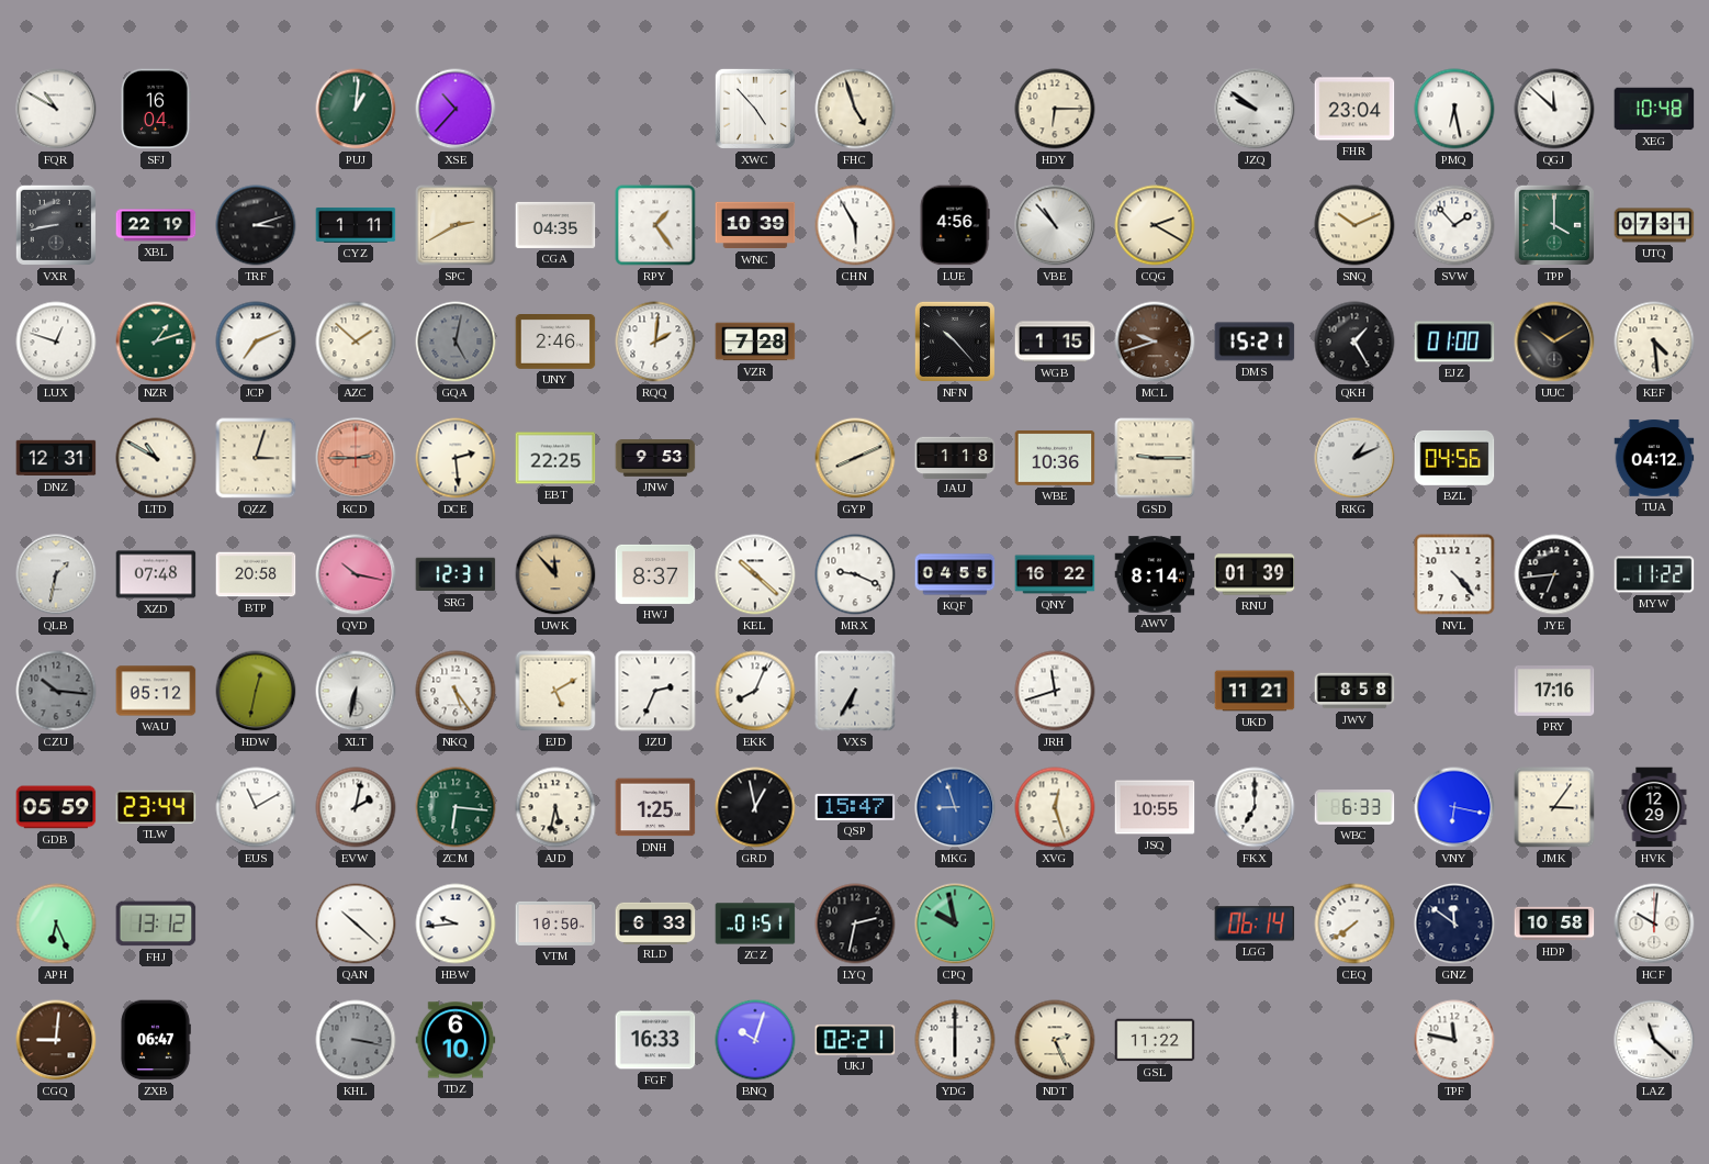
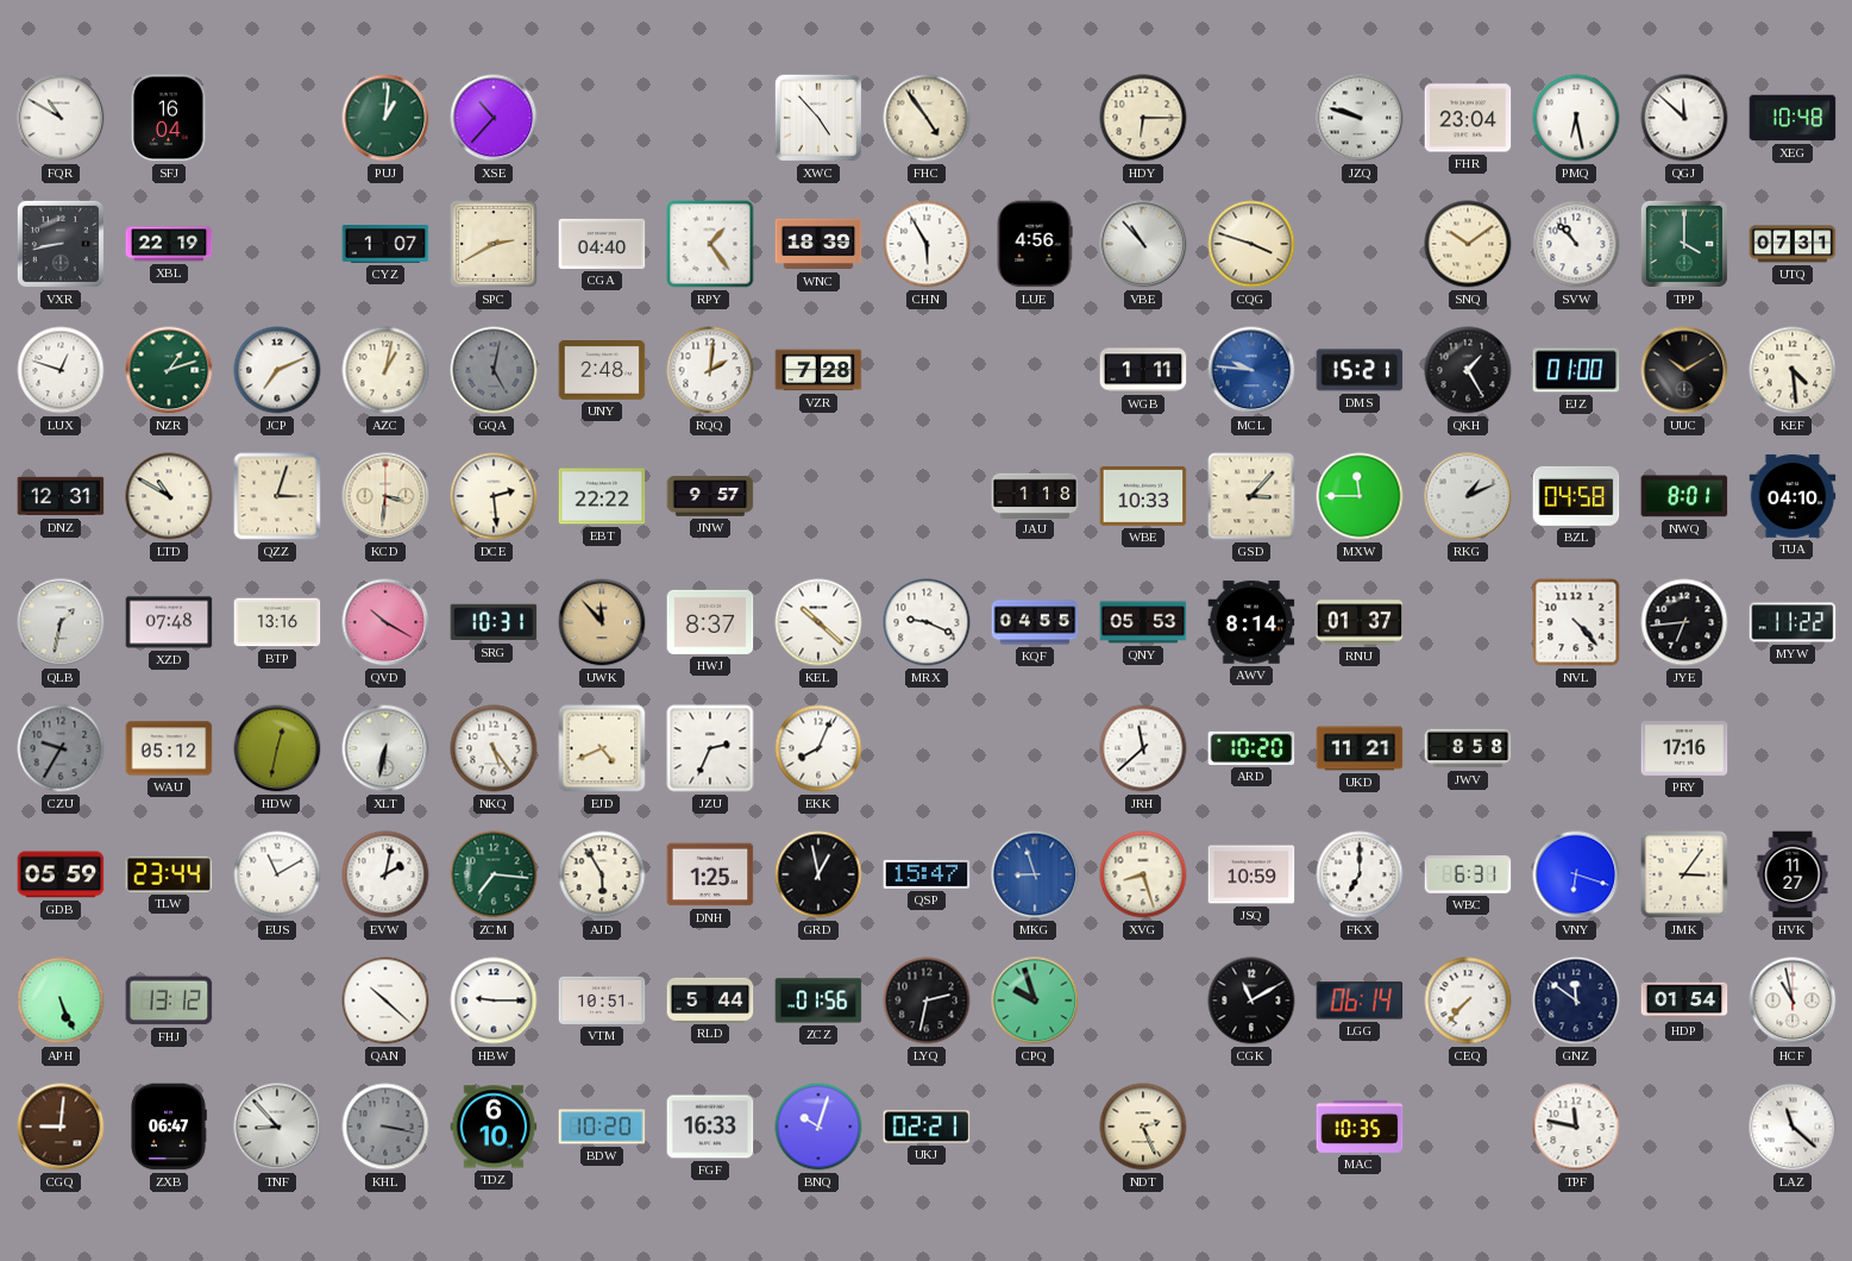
FHC: 4:57 -> 4:54 (927, 118)
JZQ: 9:51 -> 9:48 (1360, 118)
TRF: 3:12 -> none (256, 225)
CYZ: 1:11 -> 1:07 (385, 244)
CGA: 04:35 -> 04:40 (602, 244)
WNC: 10:39 -> 18:39 (818, 244)
CQG: 2:20 -> 3:48 (1251, 244)
SNQ: 10:11 -> 10:09 (1468, 244)
SVW: 1:53 -> 10:53 (1576, 244)
AZC: 1:52 -> 1:02 (385, 370)
UNY: 2:46 -> 2:48 (602, 371)
NFN: 10:23 -> none (955, 342)
WGB: 1:15 -> 1:11 (1143, 370)
MCL: 9:42 -> 9:46 (1251, 370)
MCL dial: brown -> blue (1251, 370)
KCD: 2:45 -> 3:31 (385, 496)
KCD dial: salmon -> cream (385, 496)
EBT: 22:25 -> 22:22 (602, 496)
JNW: 9:53 -> 9:57 (710, 496)
GYP: 8:11 -> none (855, 458)
WBE: 10:36 -> 10:33 (1143, 497)
GSD: 9:15 -> 3:07 (1251, 496)
MXW: none -> 11:45 (1360, 496)
BZL: 04:56 -> 04:58 (1576, 496)
NWQ: none -> 8:01 (1684, 496)
TUA: 04:12 -> 04:10 (1793, 496)
BTP: 20:58 -> 13:16 (277, 622)
QVD: 10:17 -> 10:20 (385, 622)
SRG: 12:31 -> 10:31 (494, 622)
QNY: 16:22 -> 05:53 (1143, 622)
RNU: 01:39 -> 01:37 (1360, 622)
CZU: 10:16 -> 9:35 (61, 748)
EJD: 5:10 -> 4:41 (602, 748)
VXS: 6:35 -> none (855, 691)
JRH: 11:42 -> 11:38 (1143, 748)
ARD: none -> 10:20 (1251, 748)
ZCM: 6:16 -> 7:16 (494, 874)
AJD: 5:32 -> 5:55 (602, 874)
XVG: 12:27 -> 8:27 (1143, 874)
JSQ: 10:55 -> 10:59 (1251, 874)
WBC: 6:33 -> 6:31 (1468, 874)
VNY: 6:17 -> 6:18 (1576, 874)
HVK: 12:29 -> 11:27 (1793, 874)
APH: 6:26 -> 5:26 (61, 1000)
HBW: 9:44 -> 9:15 (494, 1000)
VTM: 10:50 -> 10:51 (602, 1000)
RLD: 6:33 -> 5:44 (710, 999)
ZCZ: 01:51 -> 01:56 (818, 1000)
CPQ: 9:58 -> 9:57 (1035, 1000)
CGK: none -> 11:10 (1251, 1000)
CEQ: 7:39 -> 7:37 (1468, 1000)
HDP: 10:58 -> 01:54 (1684, 1000)
HCF: 10:01 -> 10:58 (1793, 1000)
TNF: none -> 8:53 (277, 1127)
BDW: none -> 10:20 (602, 1127)
YDG: 6:00 -> none (955, 1040)
GSL: 11:22 -> none (1155, 1040)
MAC: none -> 10:35 (1360, 1127)
